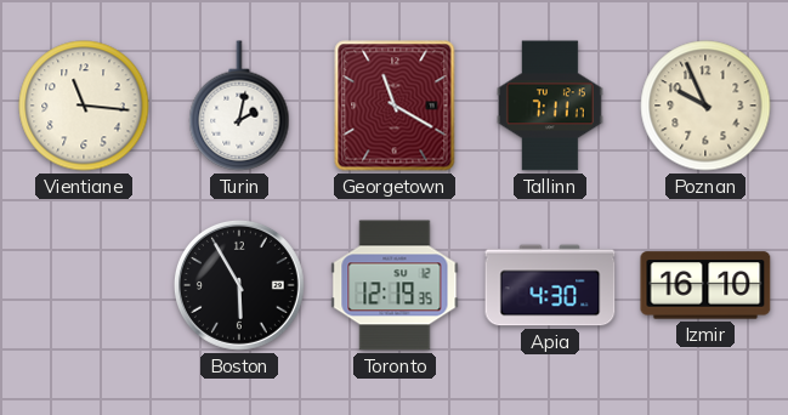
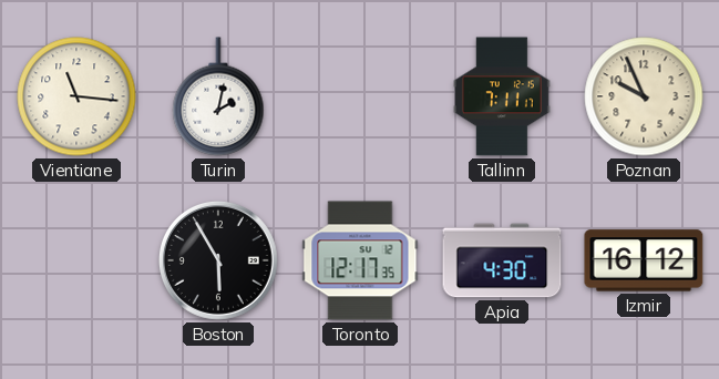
Georgetown: 11:20 -> none (395, 106)
Toronto: 12:19 -> 12:17 (360, 260)
Izmir: 16:10 -> 16:12 (644, 260)
